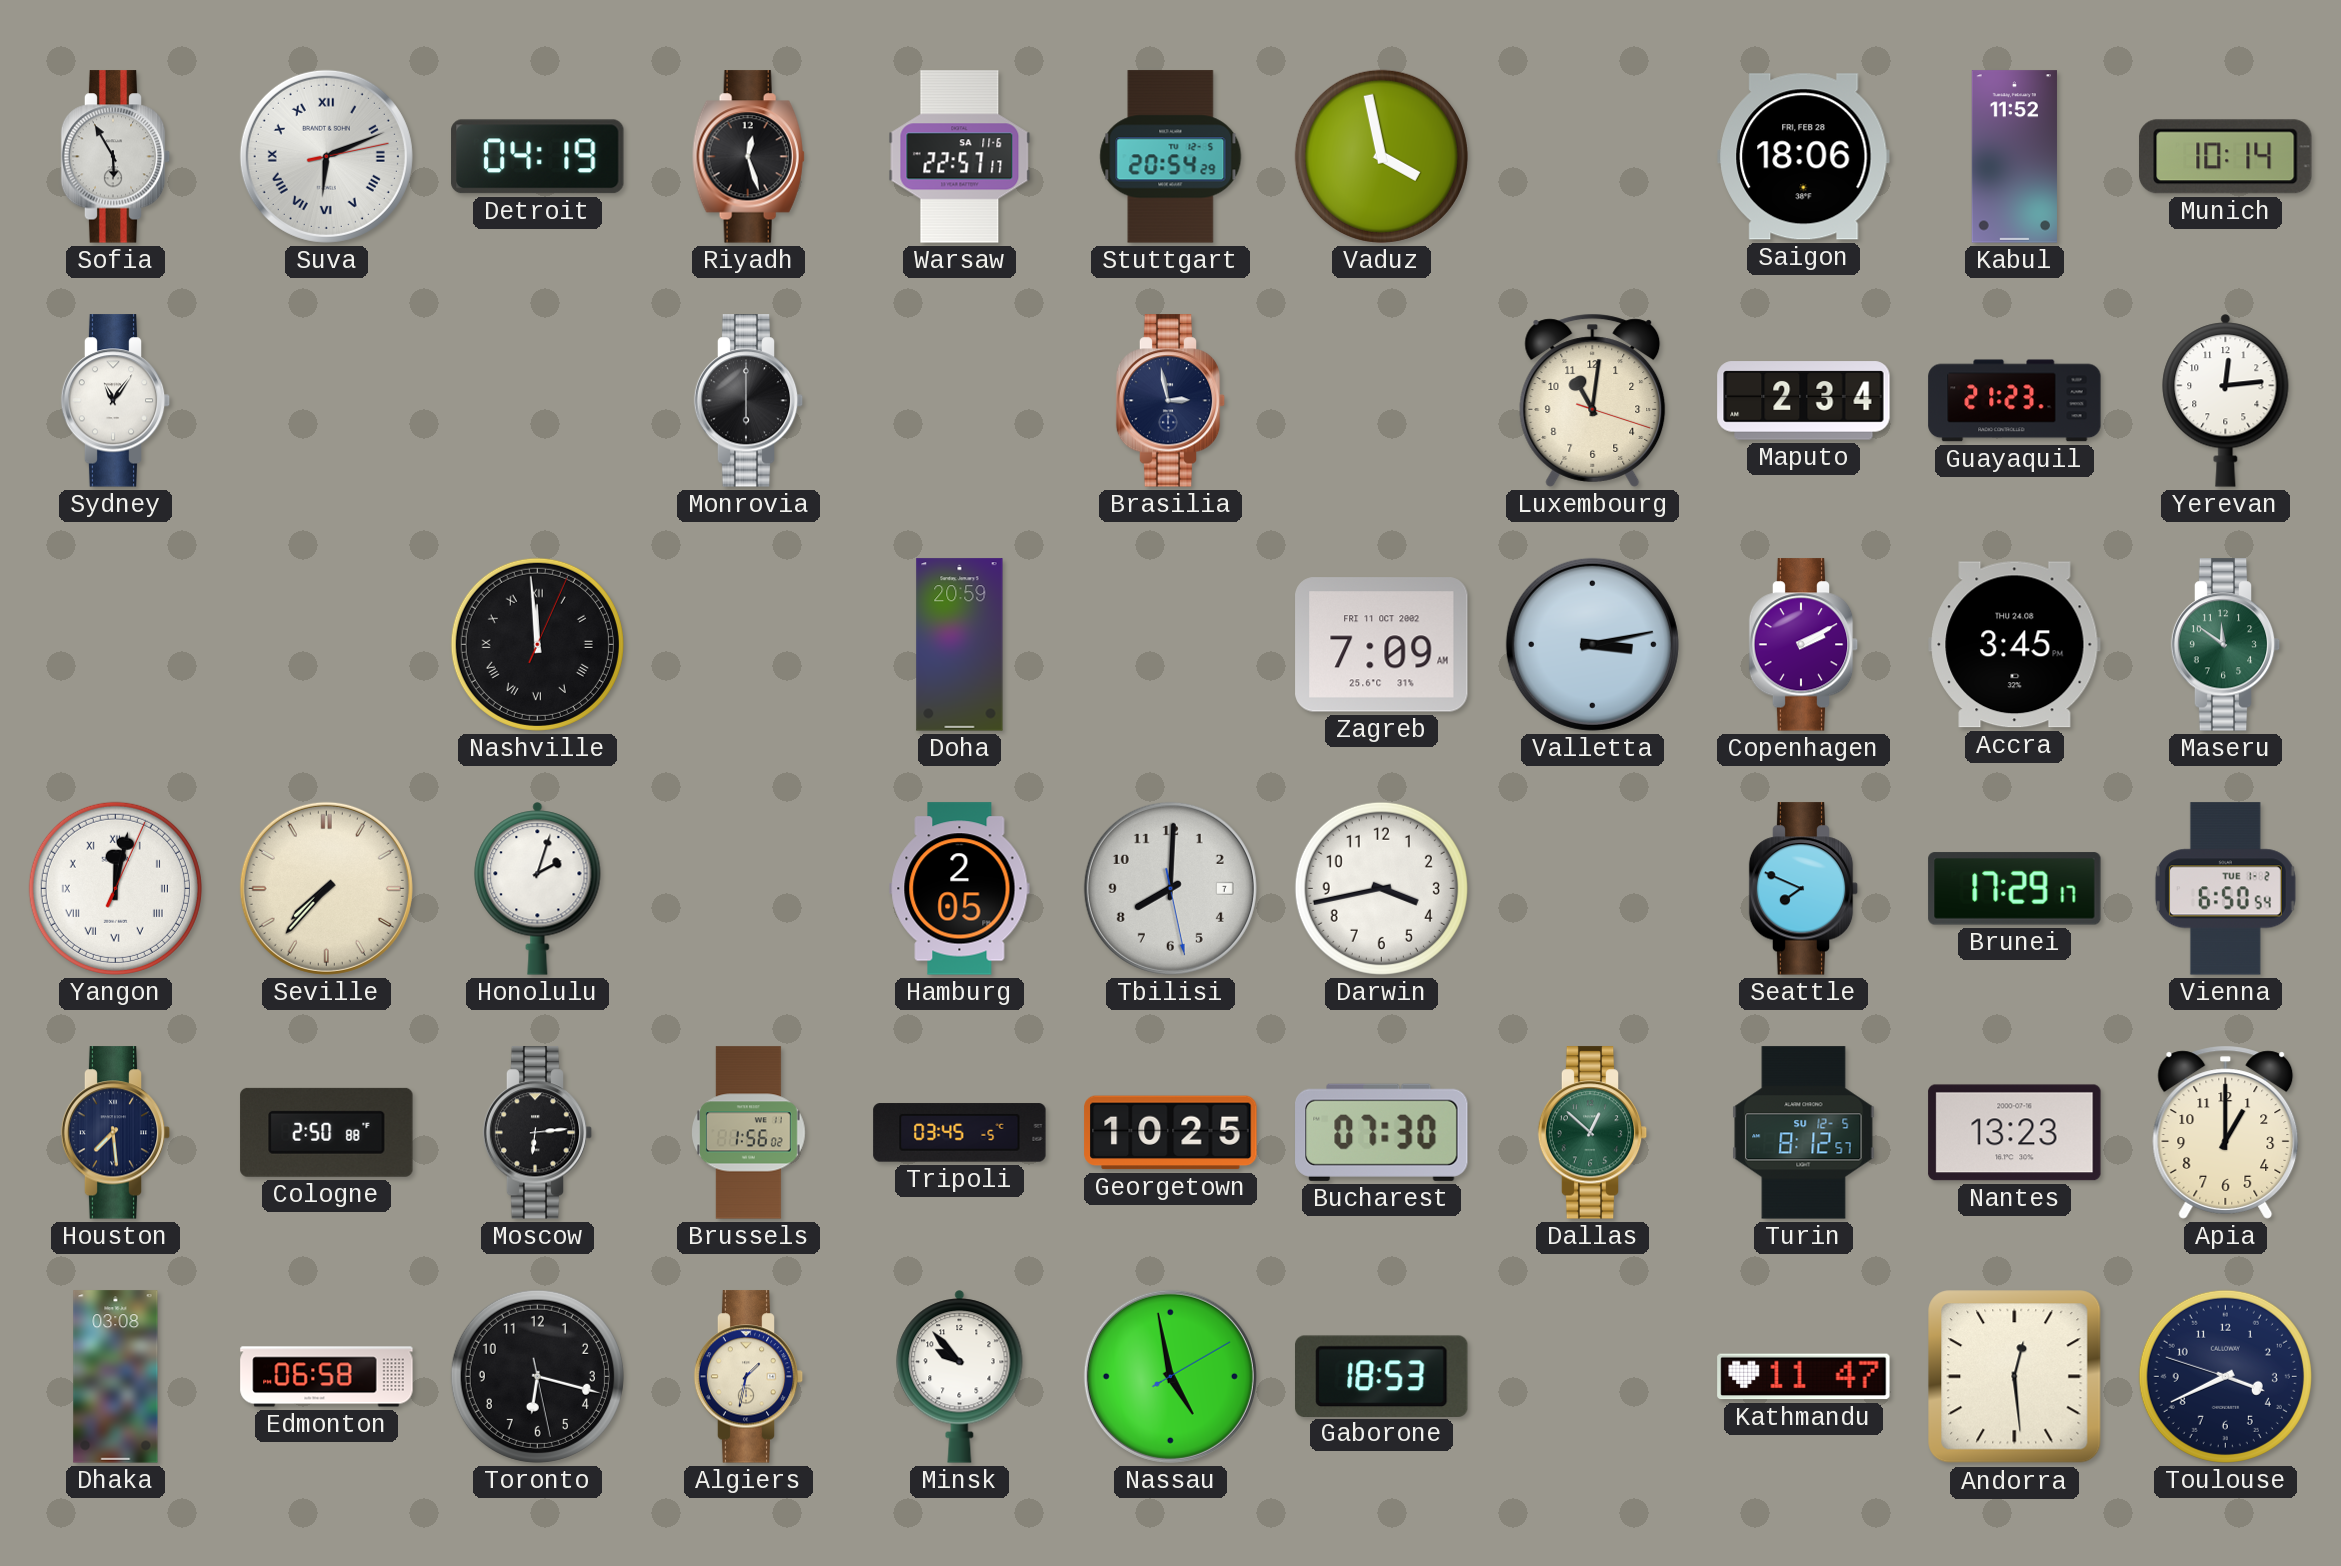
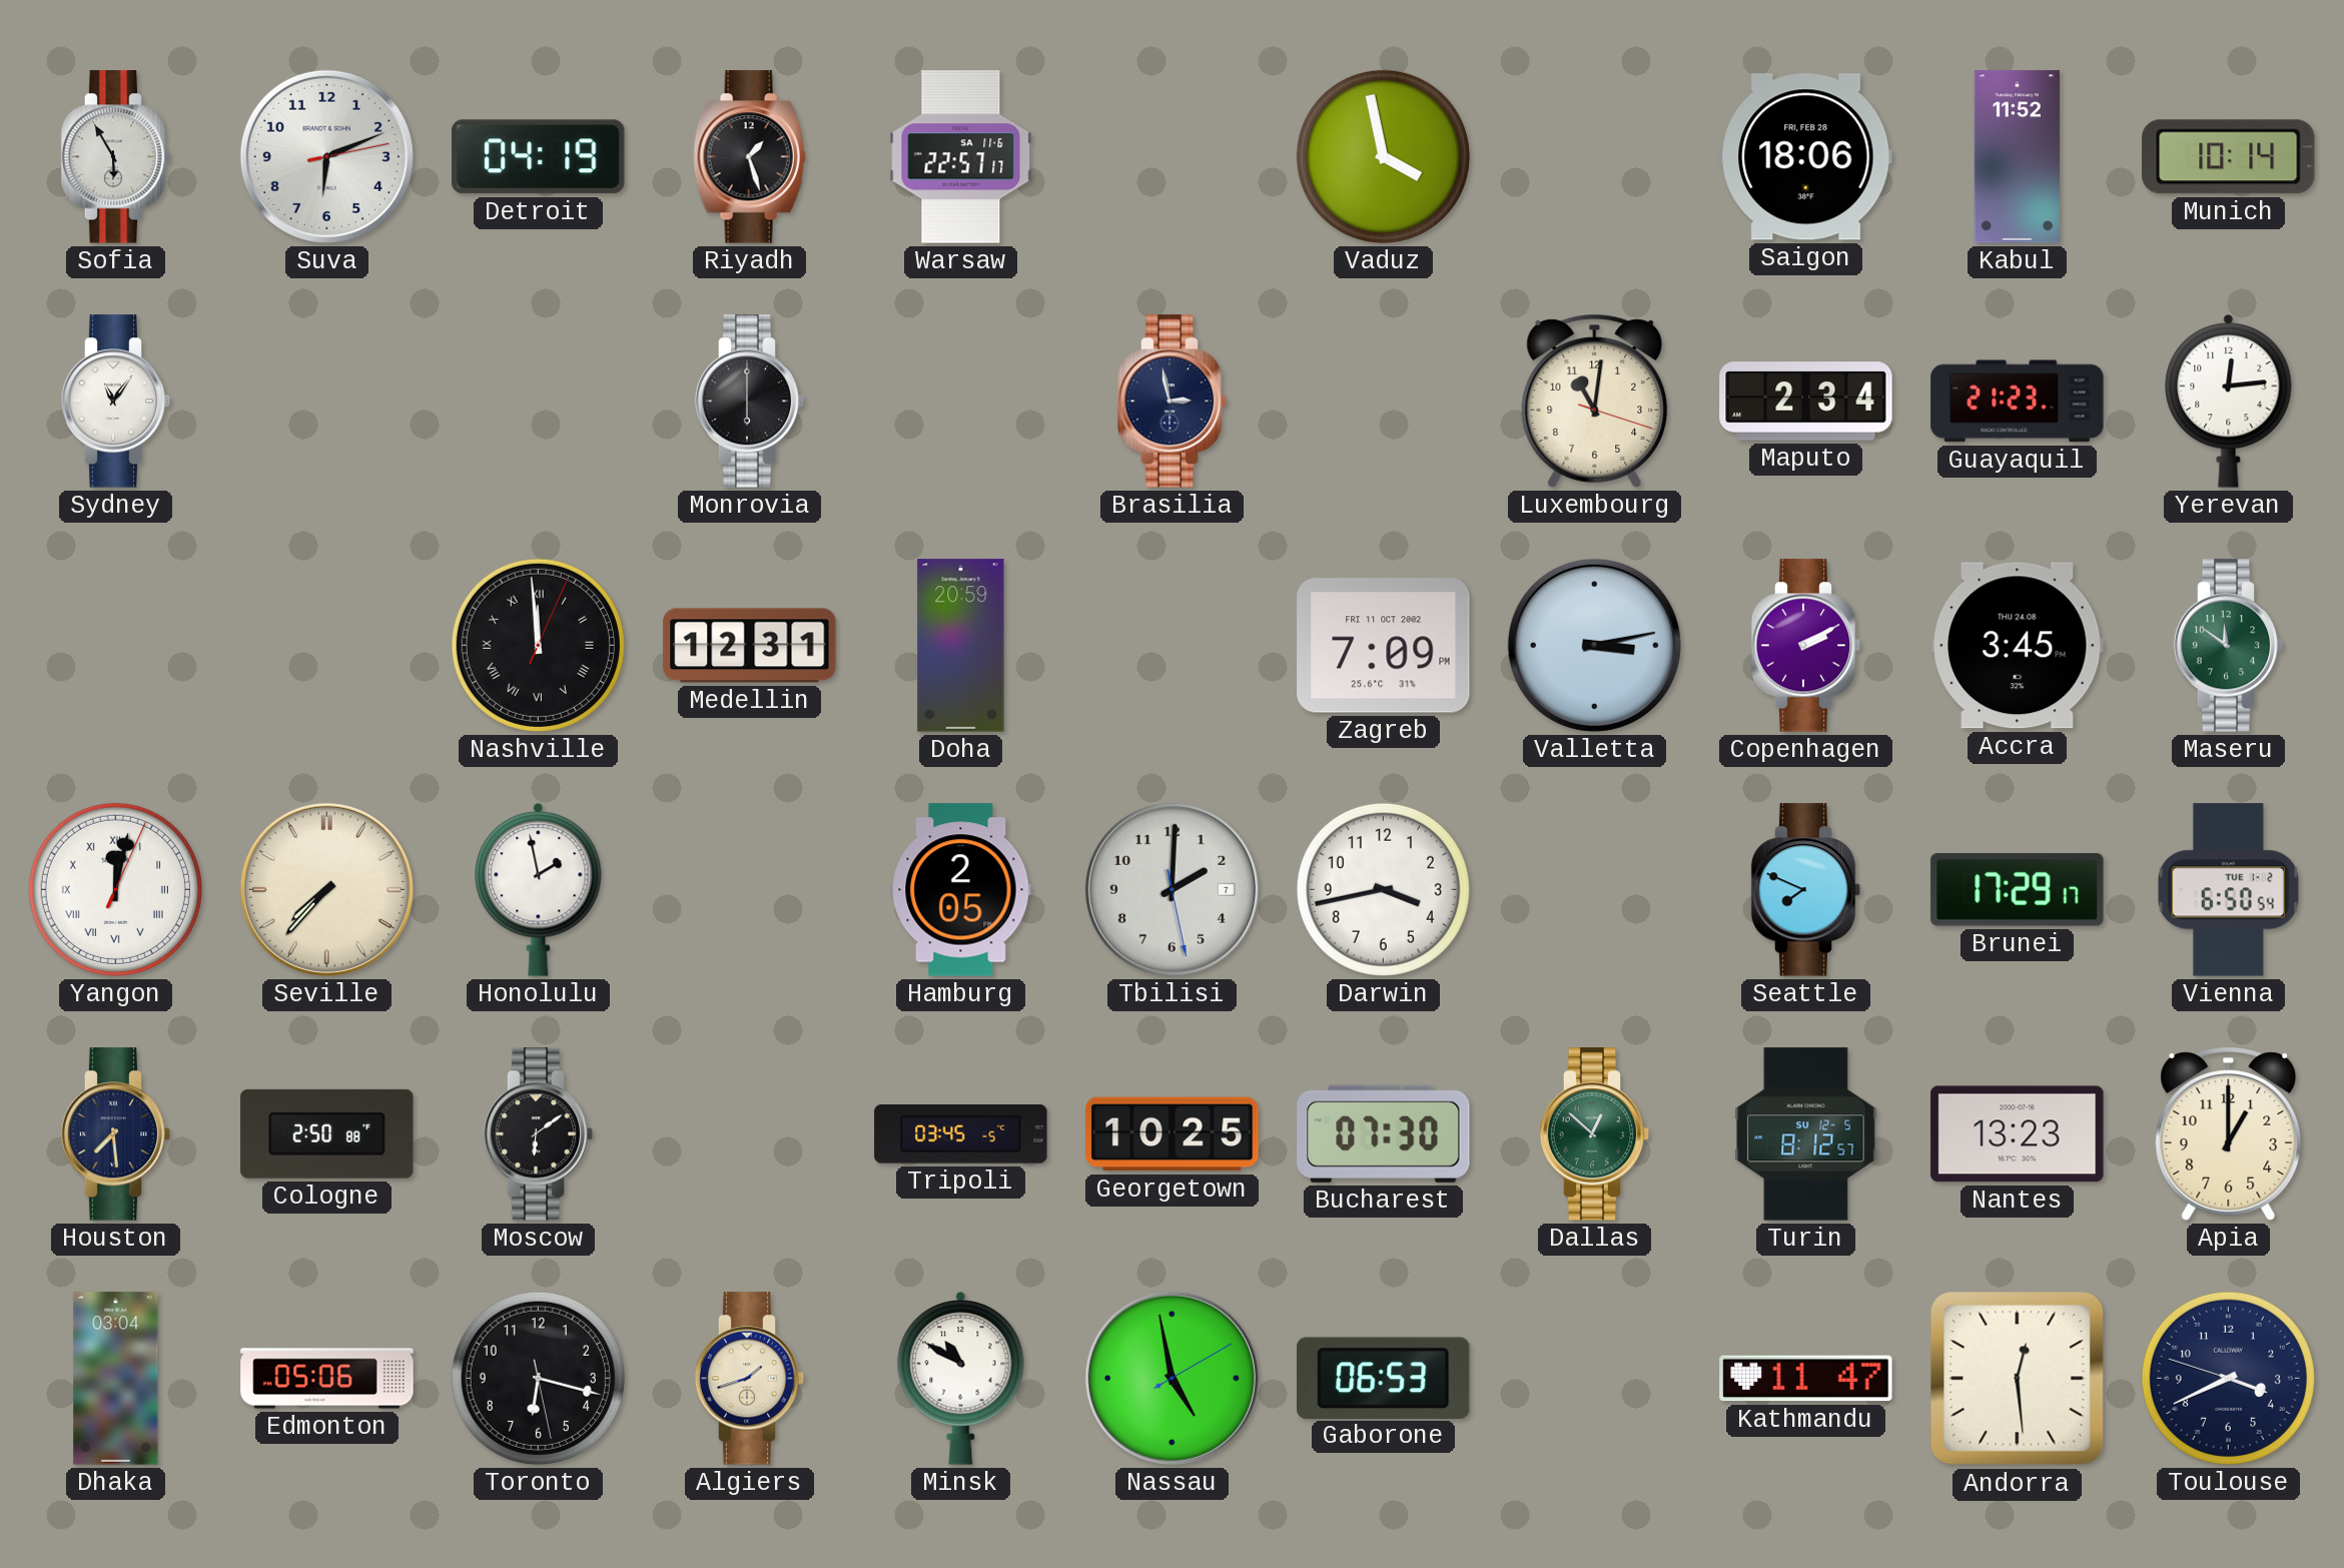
Suva numerals: Roman -> Arabic (326, 156)
Riyadh: 12:27 -> 1:27 (749, 157)
Stuttgart: 20:54 -> none (1171, 157)
Medellin: none -> 12:31 (750, 646)
Zagreb: 7:09 AM -> 7:09 PM (1384, 646)
Honolulu: 2:03 -> 1:58 (539, 890)
Tbilisi: 8:00 -> 2:00 (1171, 889)
Moscow: 6:14 -> 6:09 (539, 1134)
Brussels: 1:56 -> none (749, 1133)
Dhaka: 03:08 -> 03:04 (116, 1379)
Edmonton: 06:58 -> 05:06 (327, 1379)
Algiers: 1:32 -> 1:42 (750, 1379)
Minsk: 9:53 -> 10:50 (961, 1379)
Gaborone: 18:53 -> 06:53 (1384, 1378)
